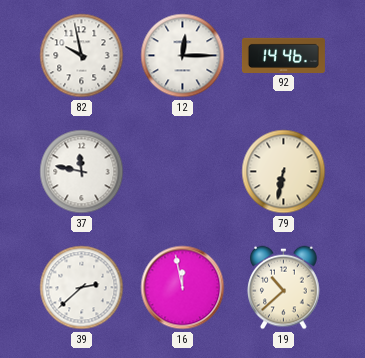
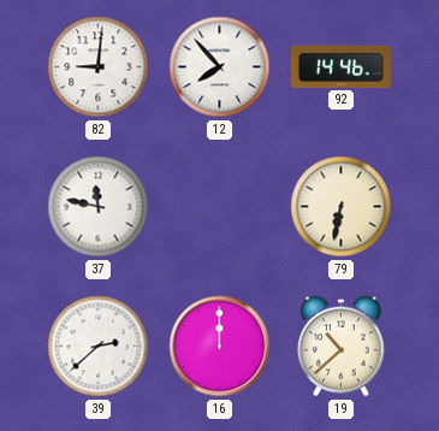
82: 9:58 -> 9:01 (99, 67)
12: 12:15 -> 7:53 (220, 67)
16: 11:58 -> 12:00 (220, 347)
